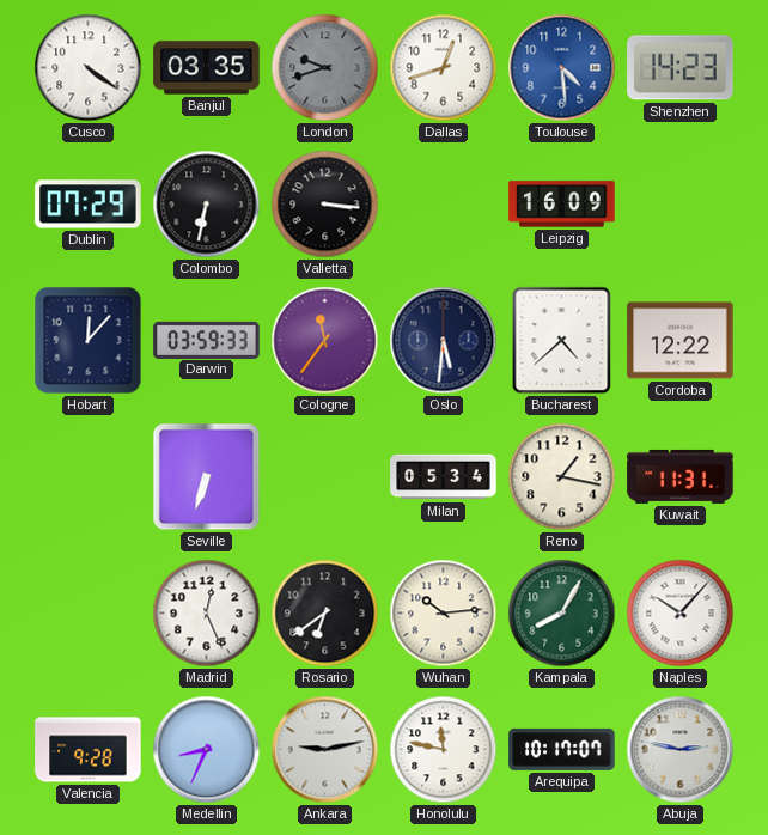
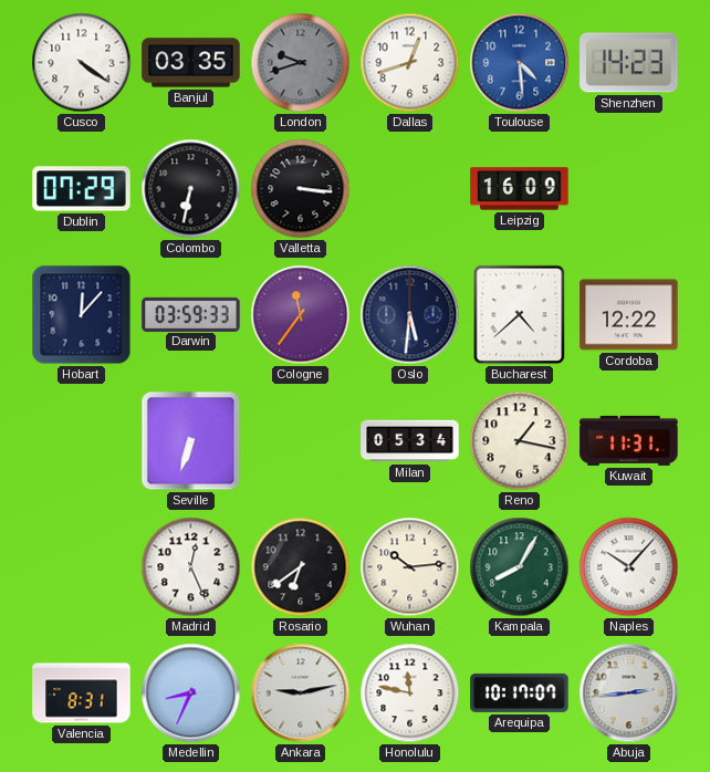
Valencia: 9:28 -> 8:31 (82, 693)
Abuja: 2:47 -> 2:44 (629, 693)
